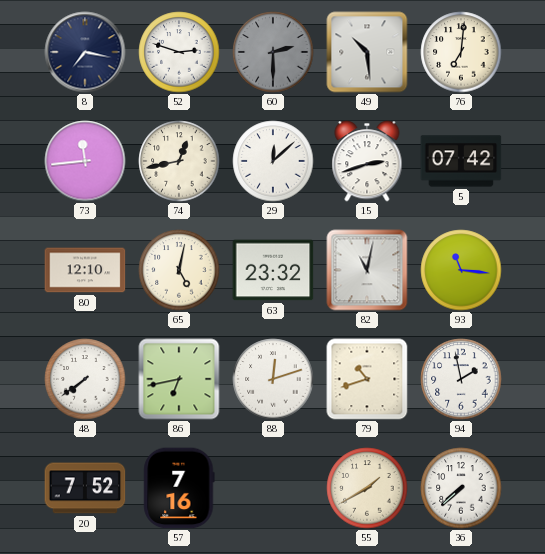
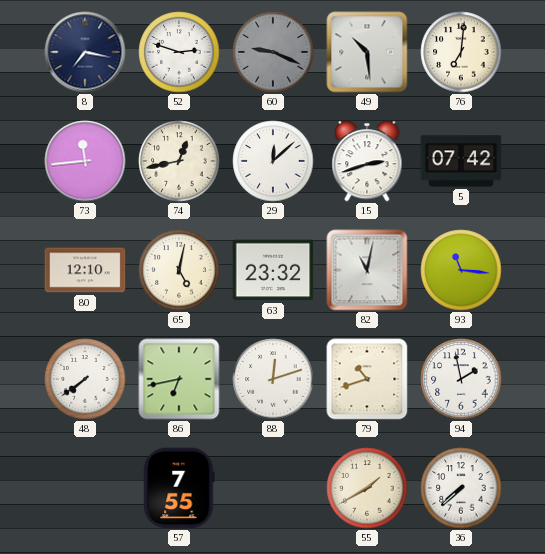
60: 2:30 -> 9:19 (273, 52)
20: 7:52 -> none (85, 488)
57: 7:16 -> 7:55 (179, 488)
